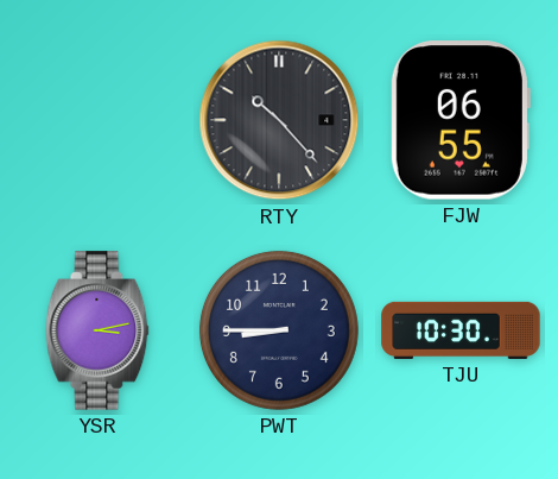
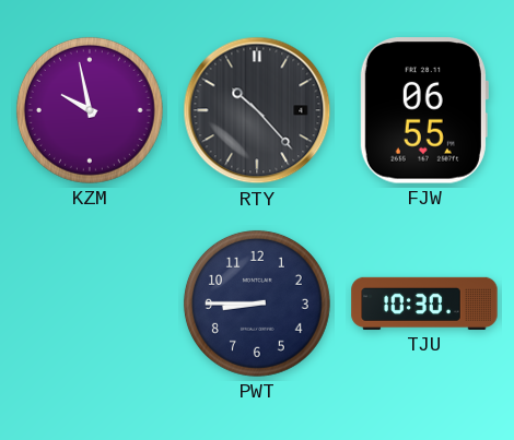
KZM: none -> 9:58 (90, 110)
YSR: 3:13 -> none (97, 330)
